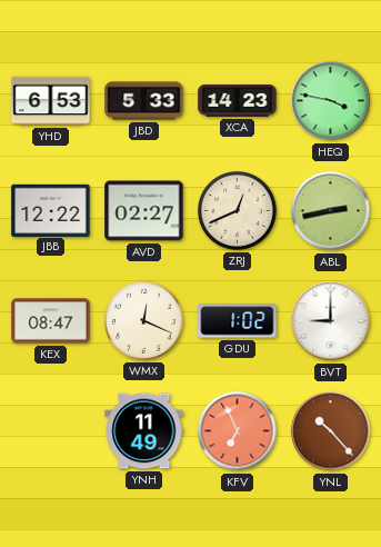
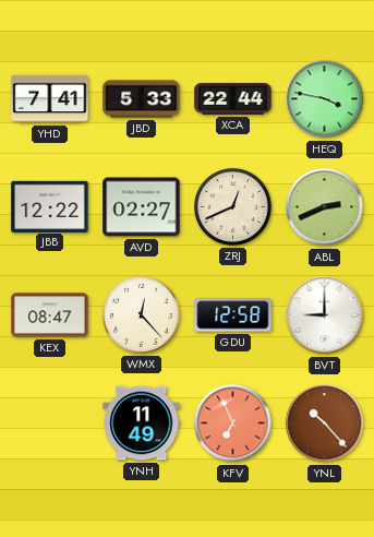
YHD: 6:53 -> 7:41 (50, 99)
XCA: 14:23 -> 22:44 (233, 98)
ABL: 2:43 -> 2:41 (325, 207)
WMX: 12:19 -> 12:23 (141, 314)
GDU: 1:02 -> 12:58 (233, 315)
